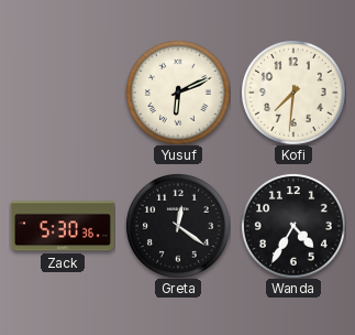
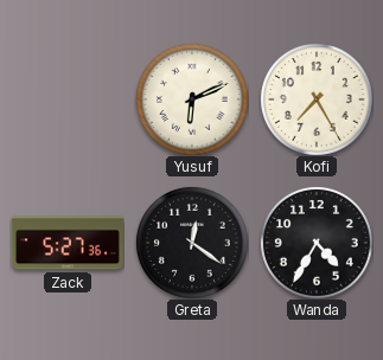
Kofi: 7:31 -> 7:25 (317, 99)
Zack: 5:30 -> 5:27 (68, 243)
